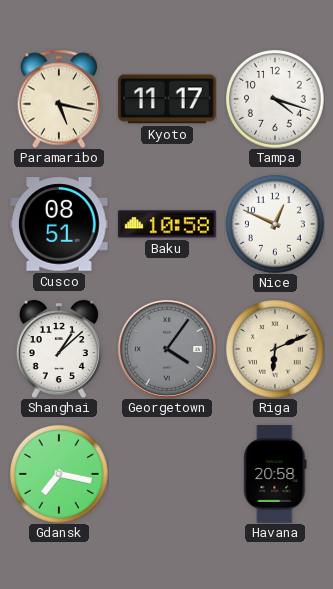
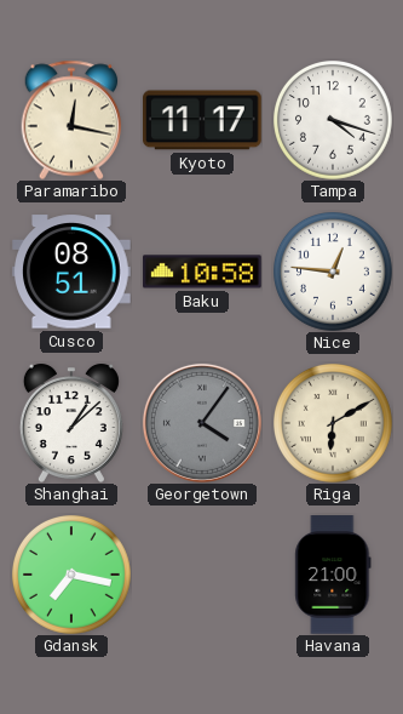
Paramaribo: 5:17 -> 12:17 (71, 120)
Nice: 12:49 -> 12:46 (334, 273)
Riga: 6:11 -> 6:10 (334, 424)
Havana: 20:58 -> 21:00 (333, 575)
